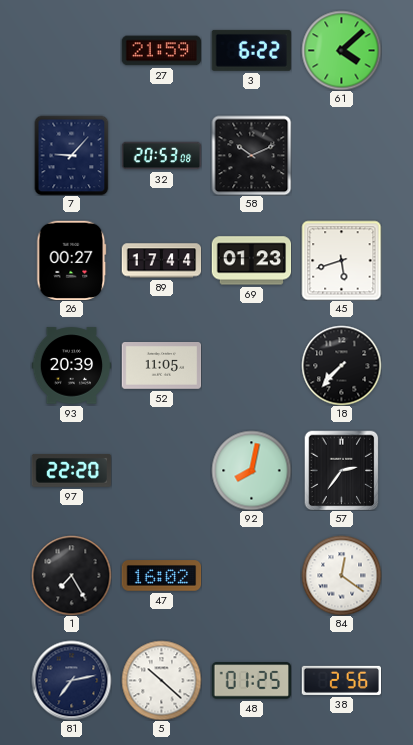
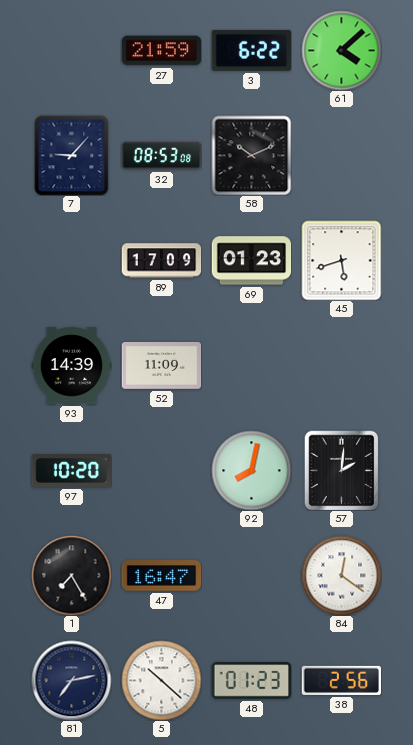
32: 20:53 -> 08:53 (161, 156)
26: 00:27 -> none (72, 260)
89: 17:44 -> 17:09 (161, 261)
93: 20:39 -> 14:39 (71, 366)
52: 11:05 -> 11:09 (161, 366)
18: 7:37 -> none (341, 365)
97: 22:20 -> 10:20 (71, 471)
57: 2:36 -> 2:01 (342, 470)
47: 16:02 -> 16:47 (161, 576)
48: 01:25 -> 01:23 (251, 681)
